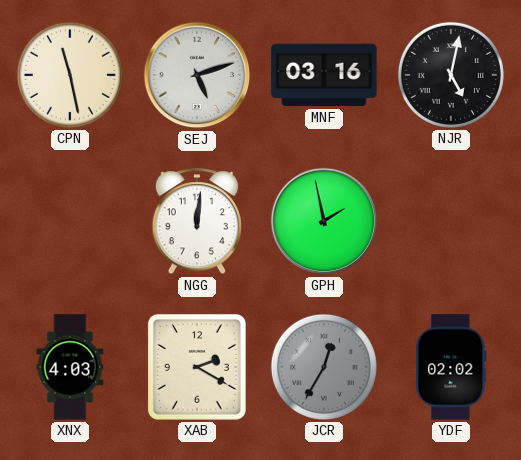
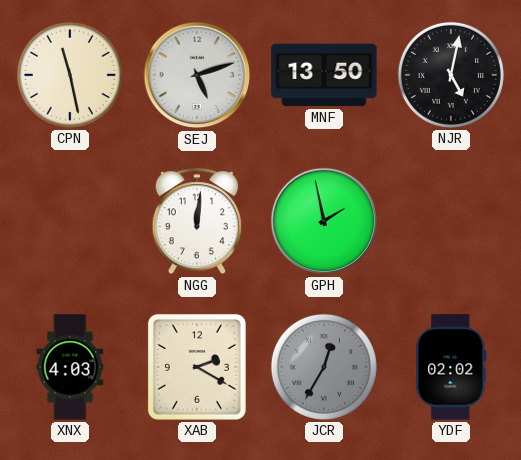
MNF: 03:16 -> 13:50 (324, 75)
